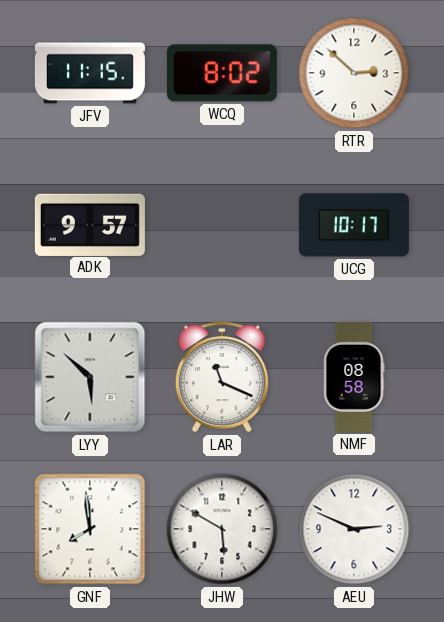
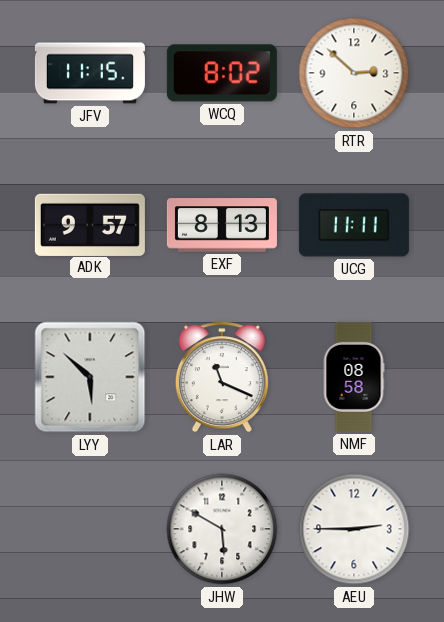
EXF: none -> 8:13 (222, 225)
UCG: 10:17 -> 11:11 (354, 225)
GNF: 7:59 -> none (90, 529)
AEU: 2:49 -> 2:45 (354, 529)
